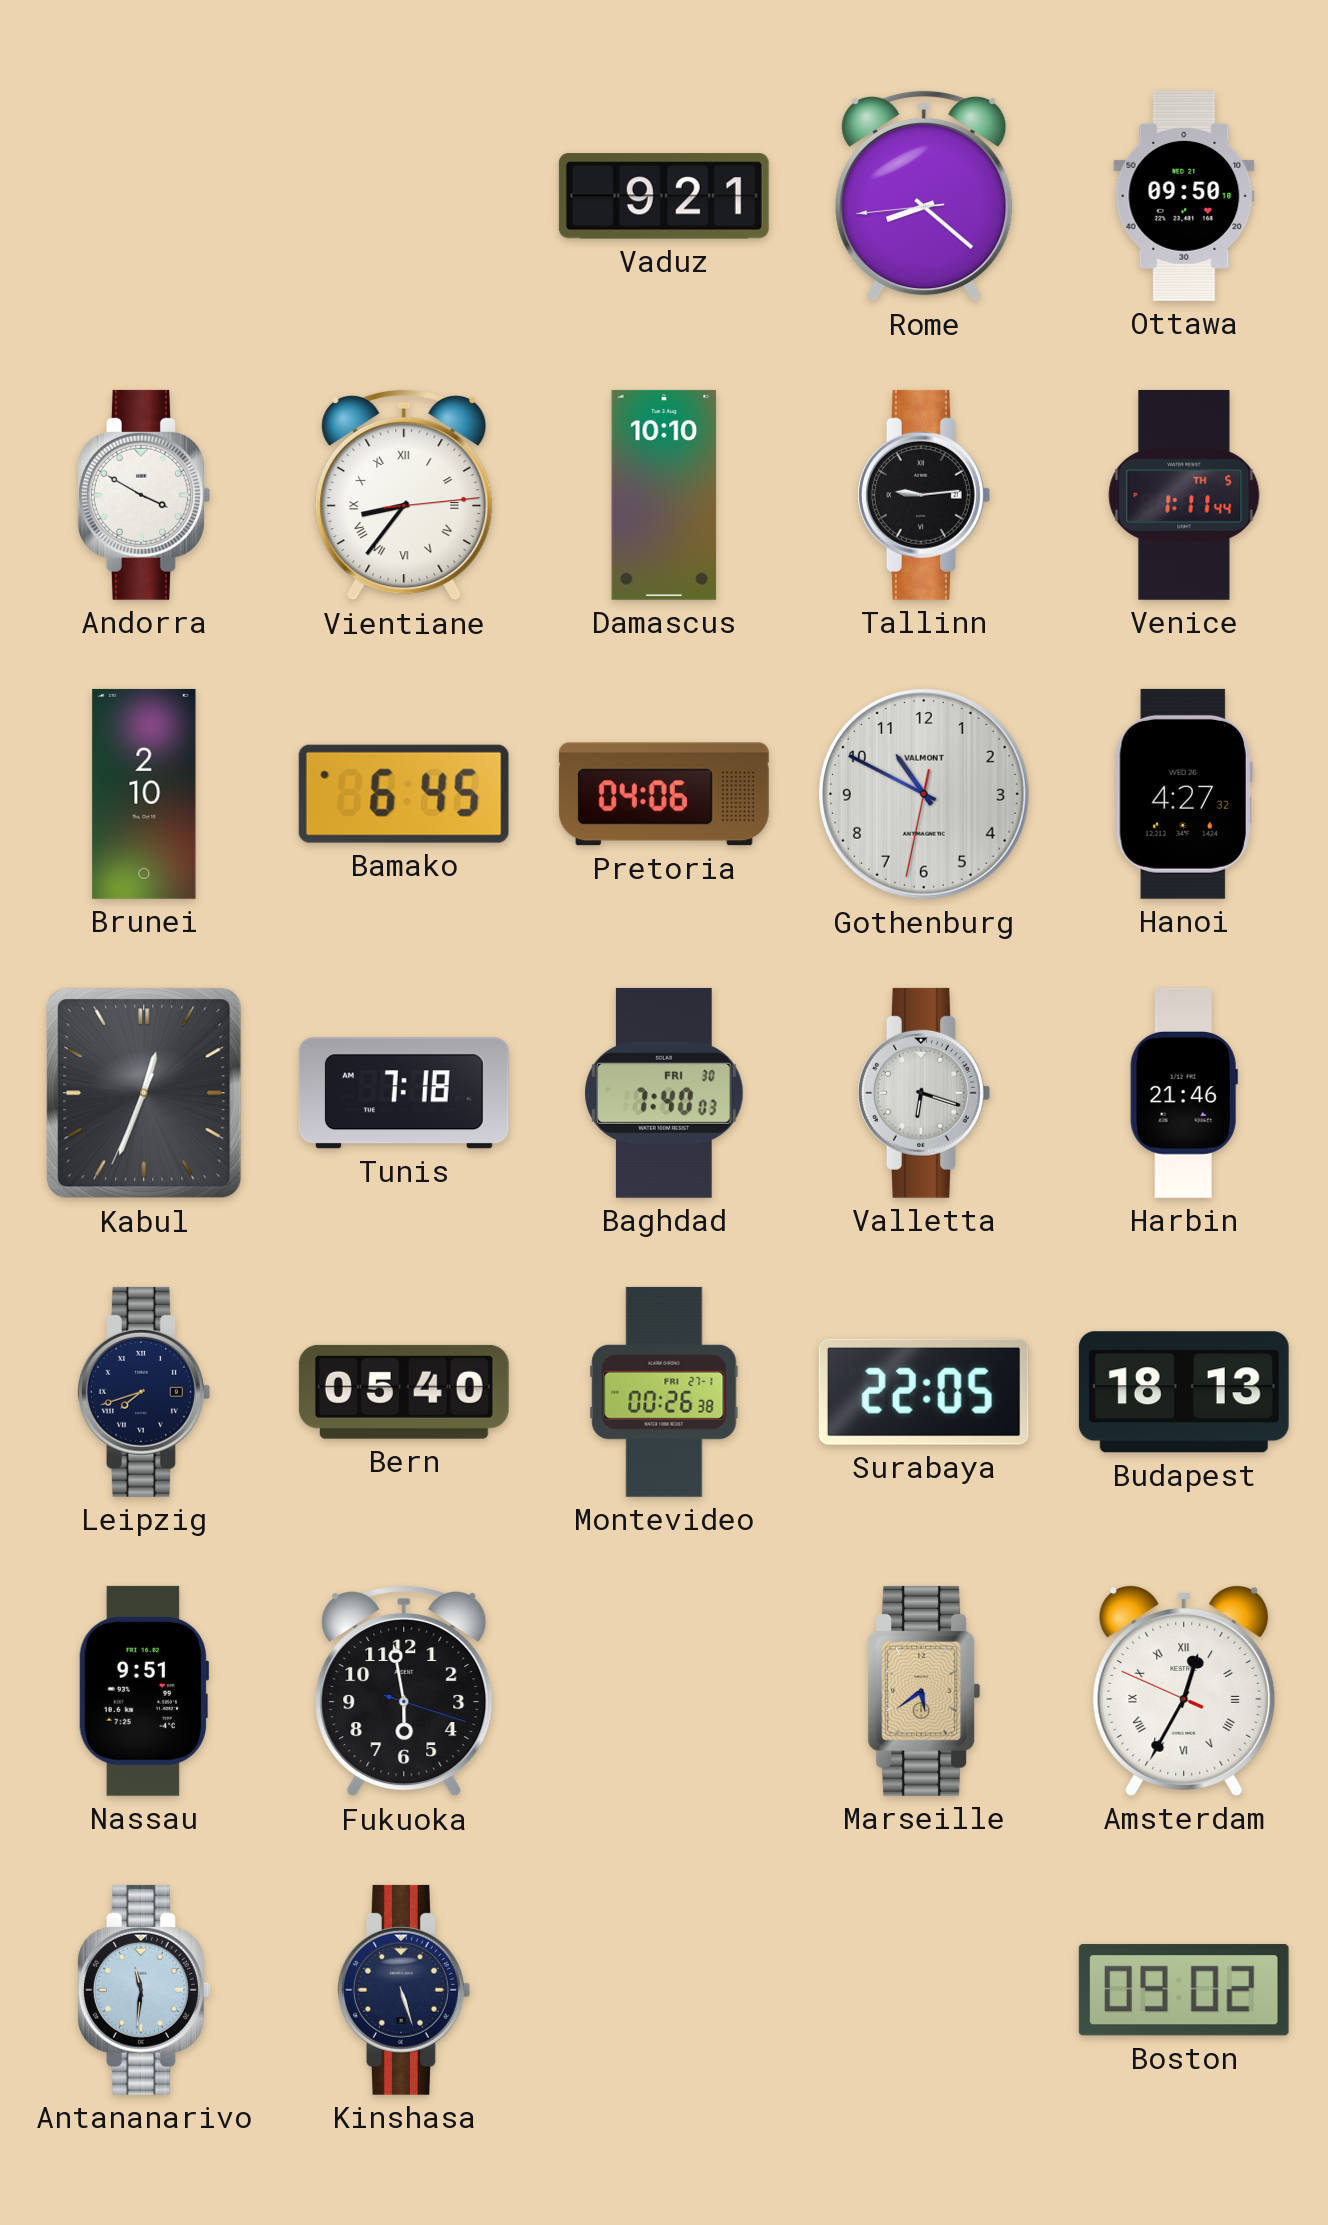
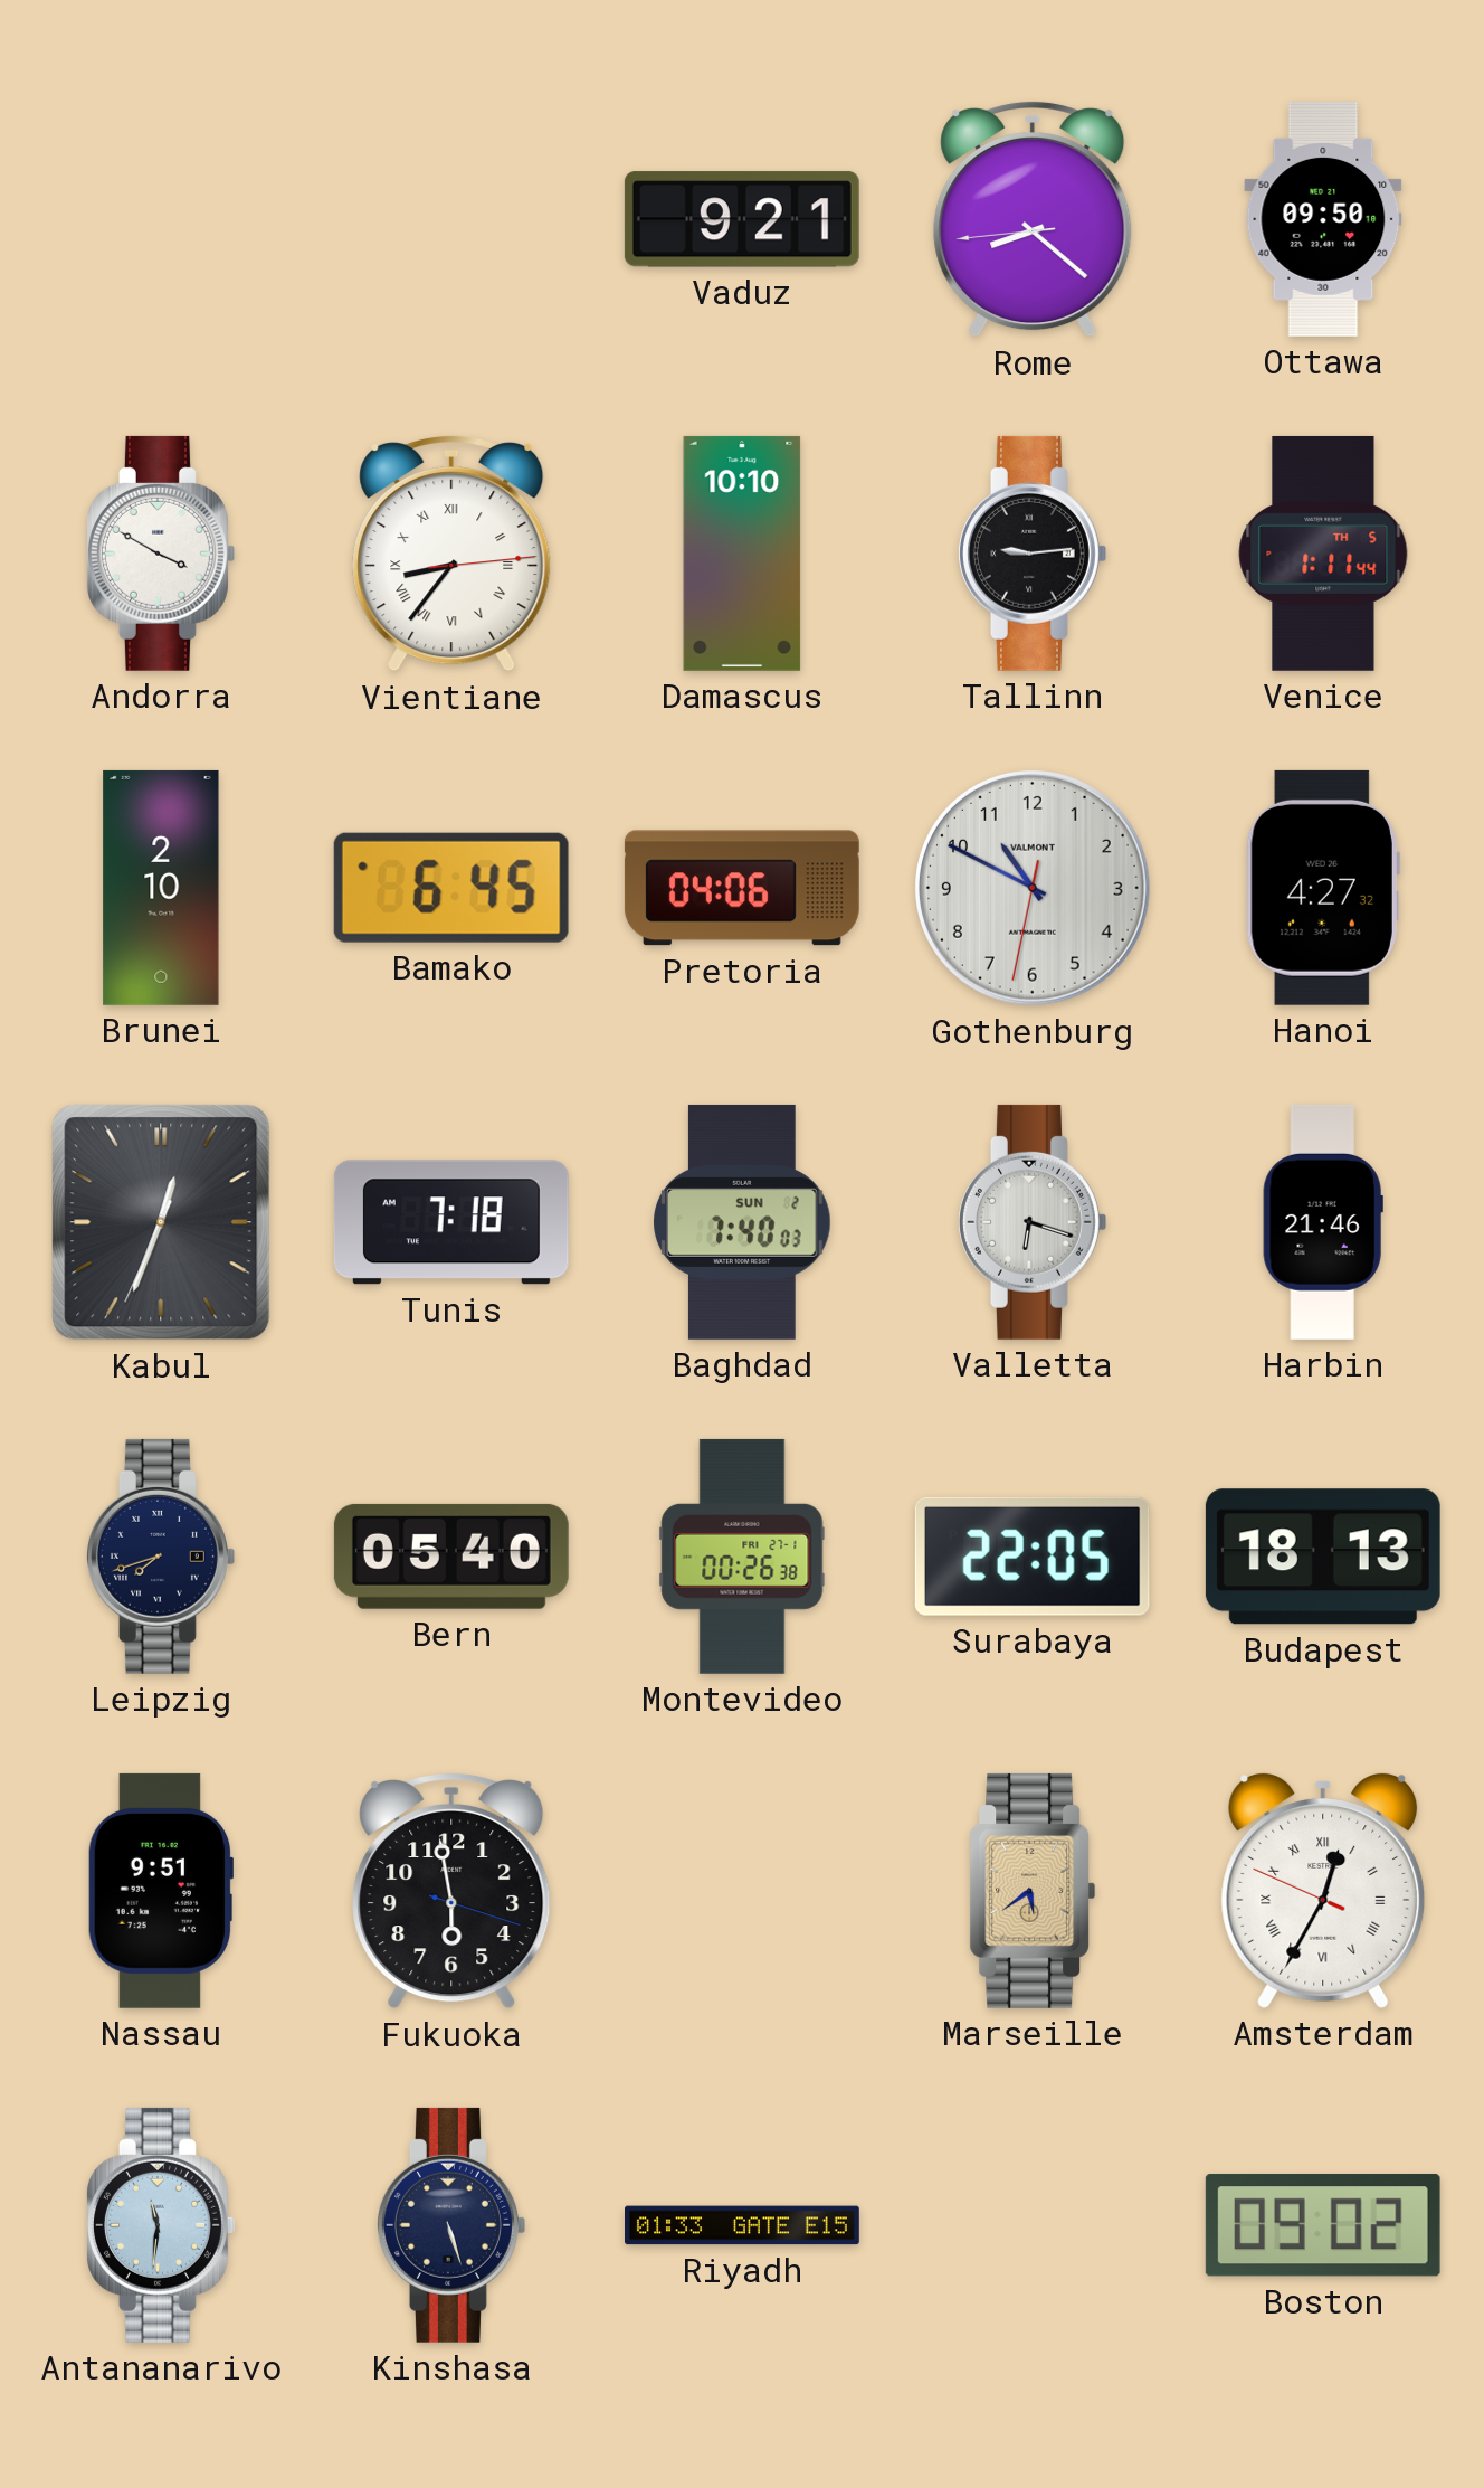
Baghdad date: FRI 30 -> SUN 2 (742, 1222)
Riyadh: none -> 01:33 (743, 2225)
